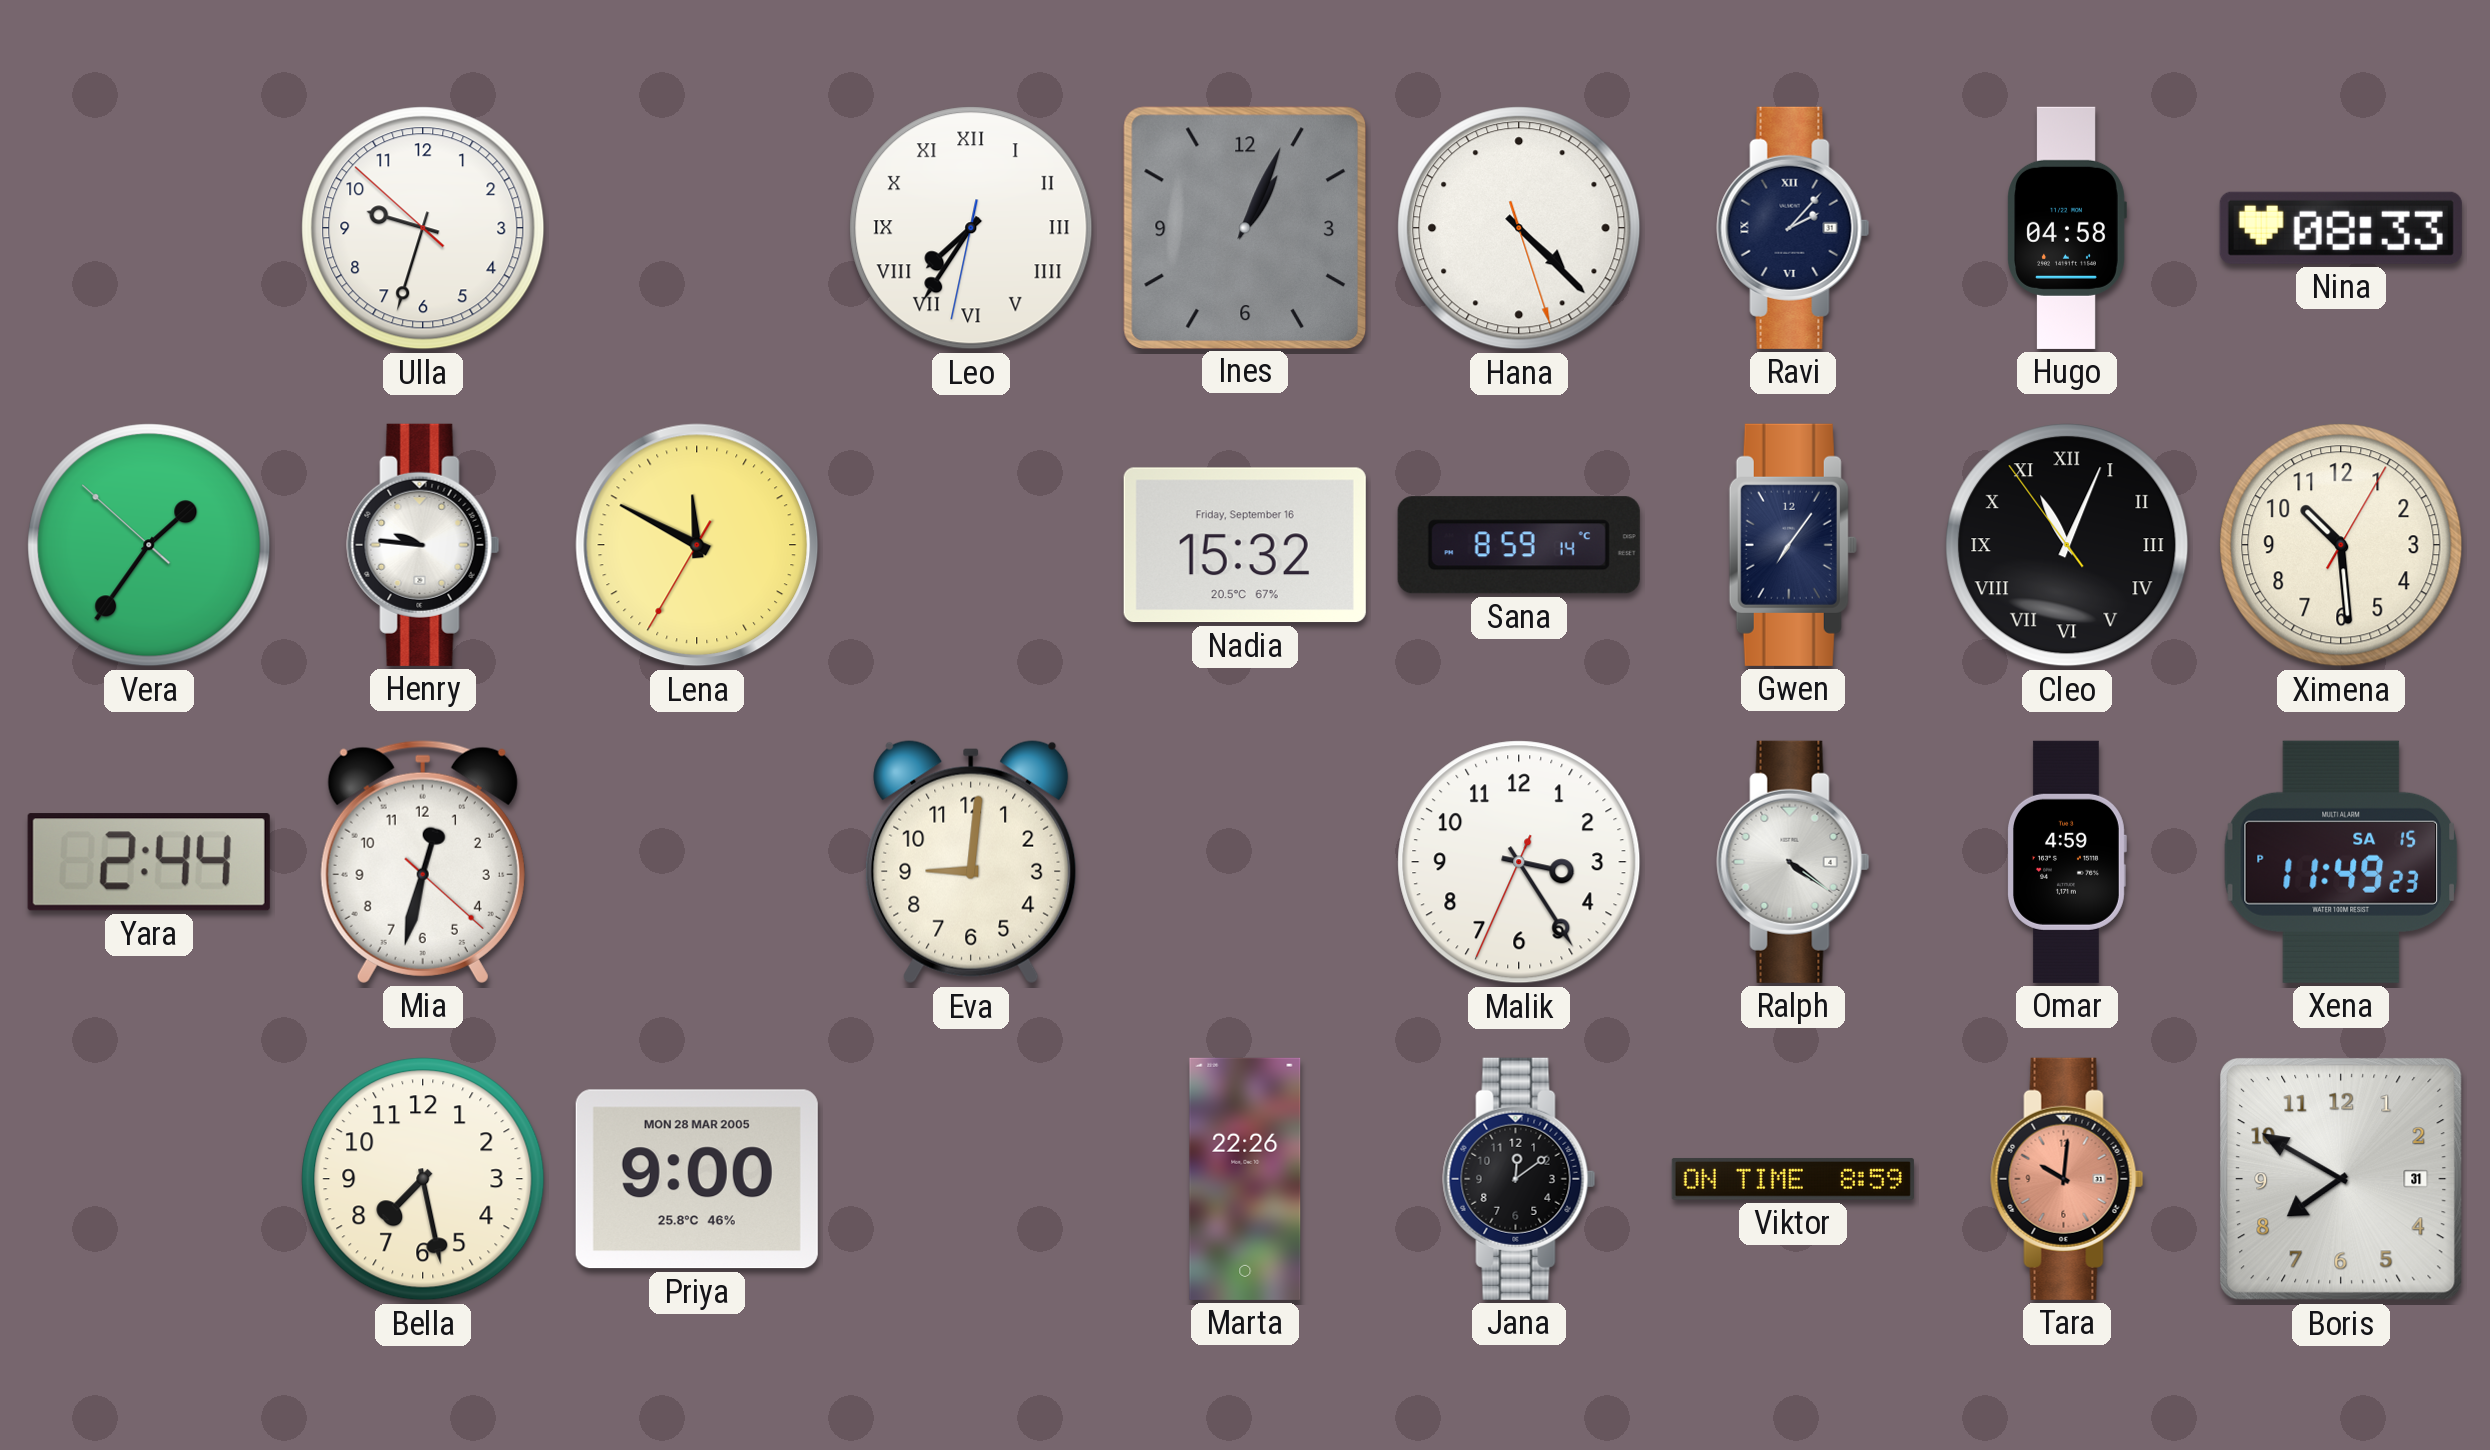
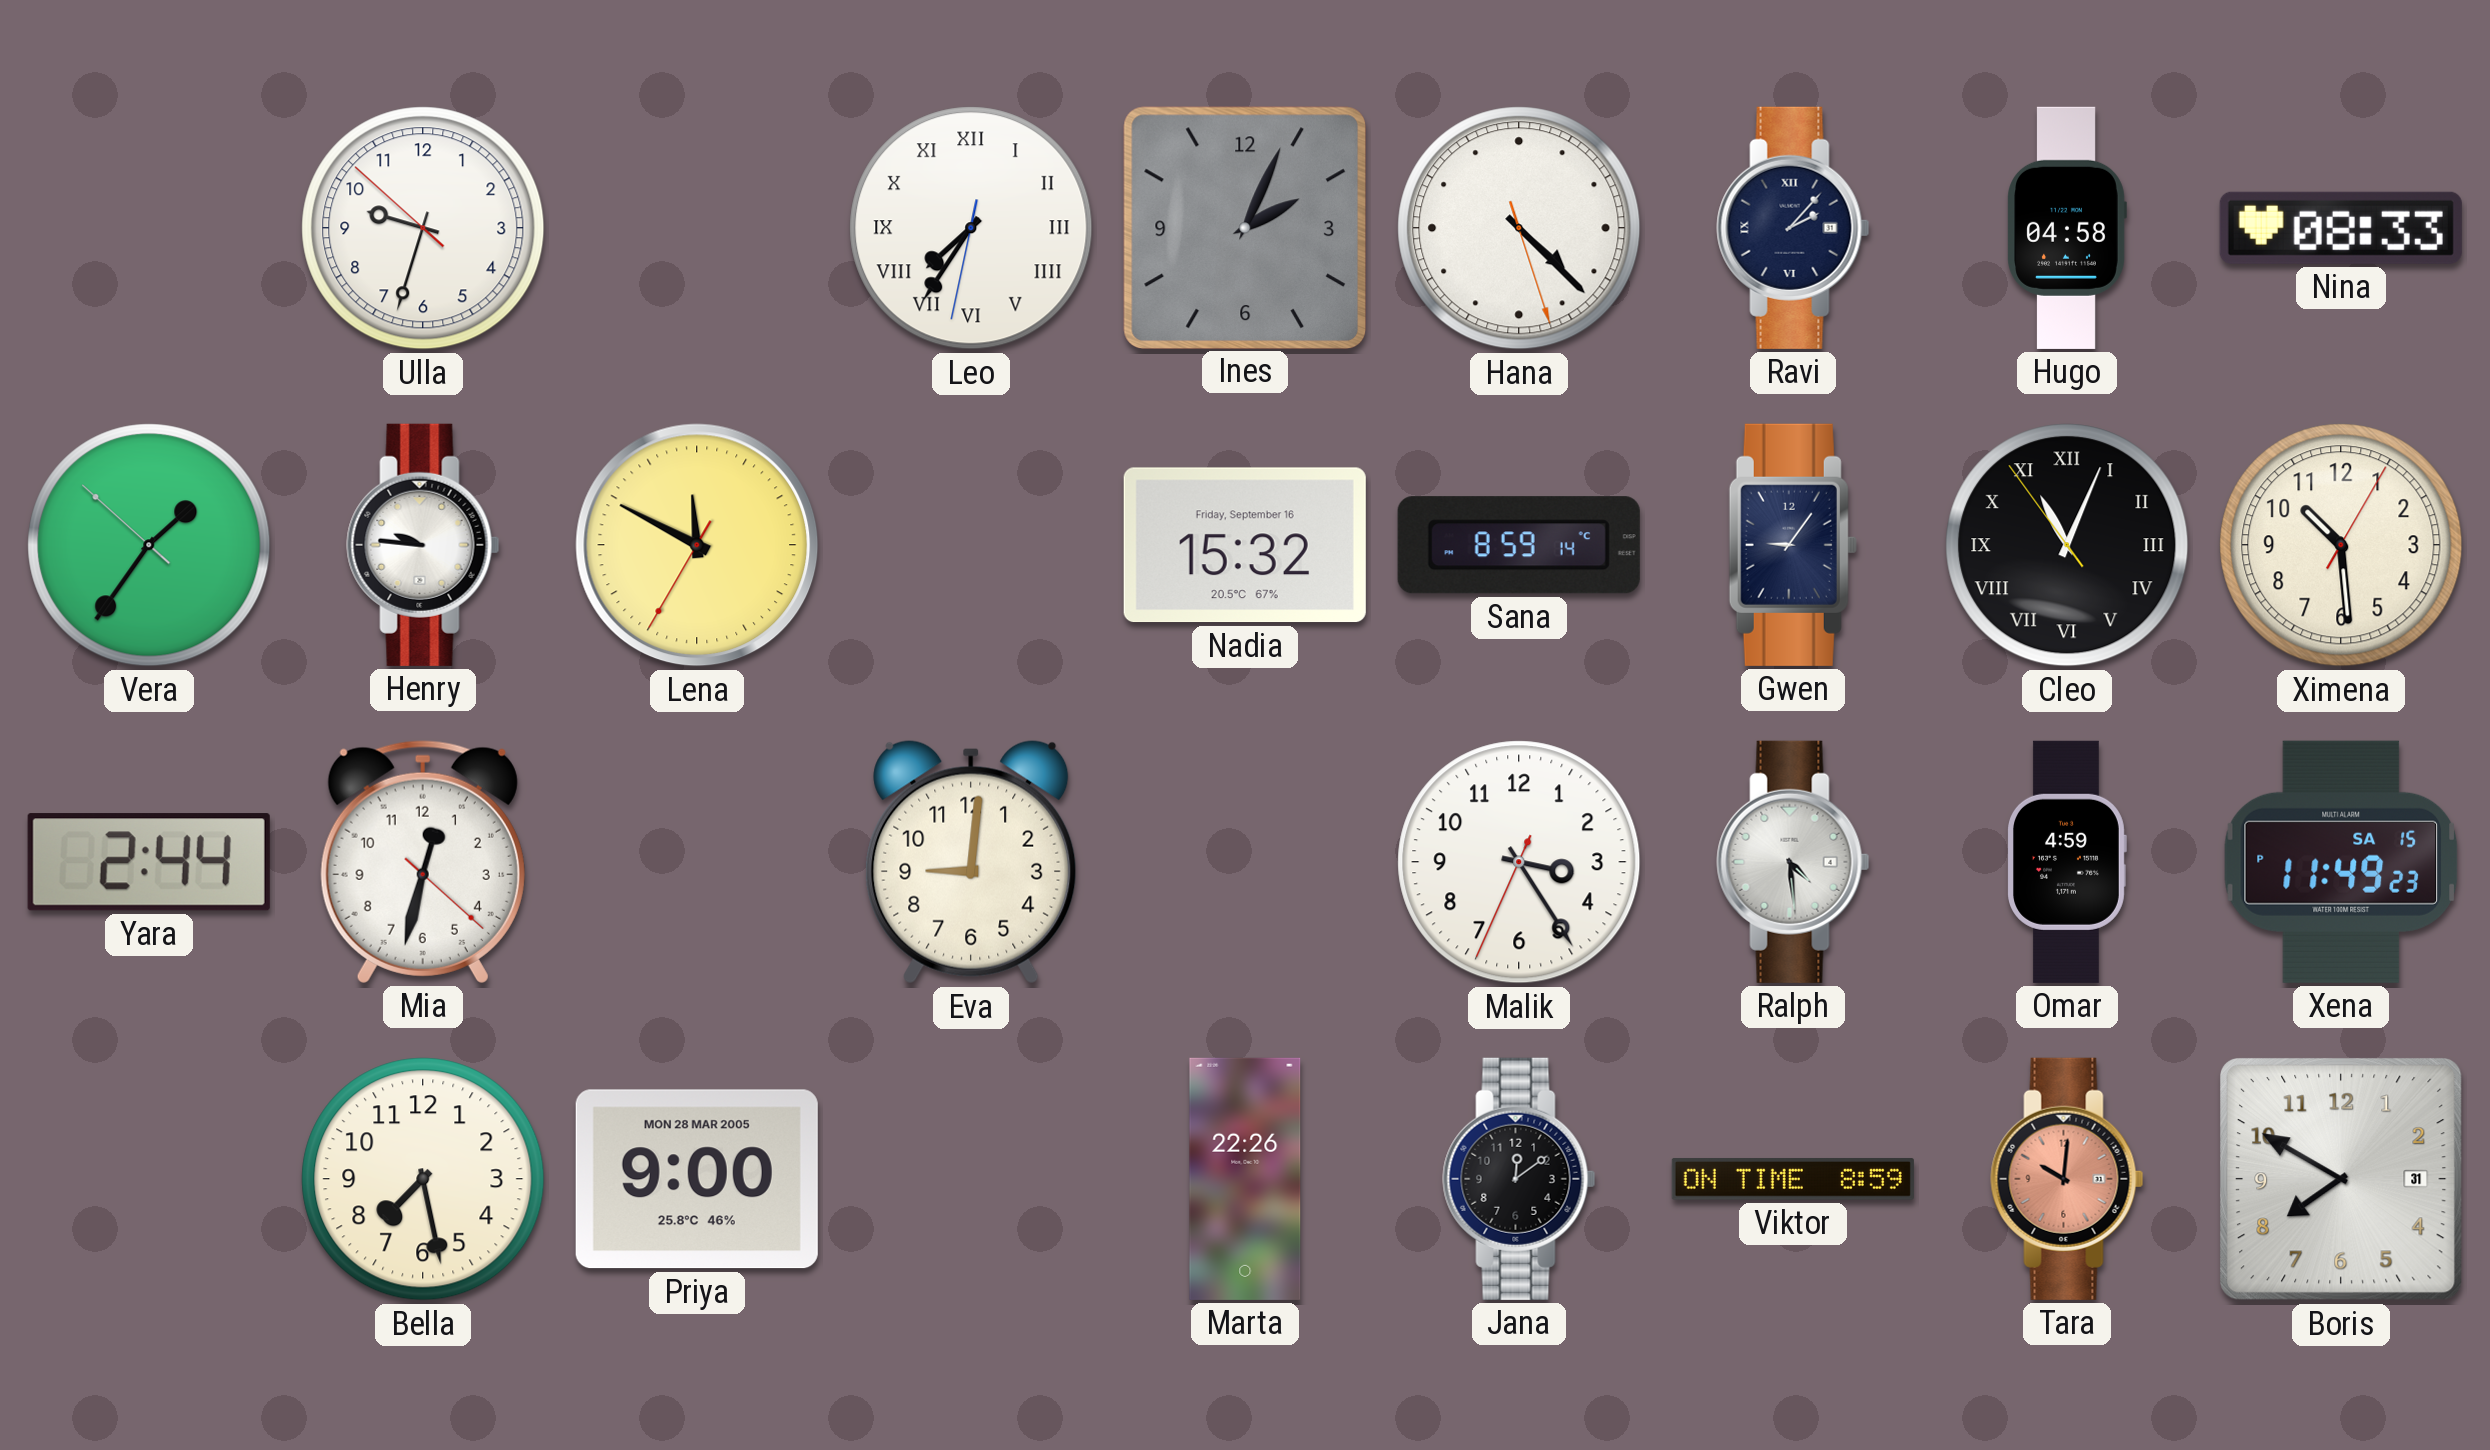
Ines: 1:04 -> 2:04 (1244, 227)
Gwen: 7:06 -> 9:06 (1793, 545)
Ralph: 4:21 -> 4:29 (1793, 862)
